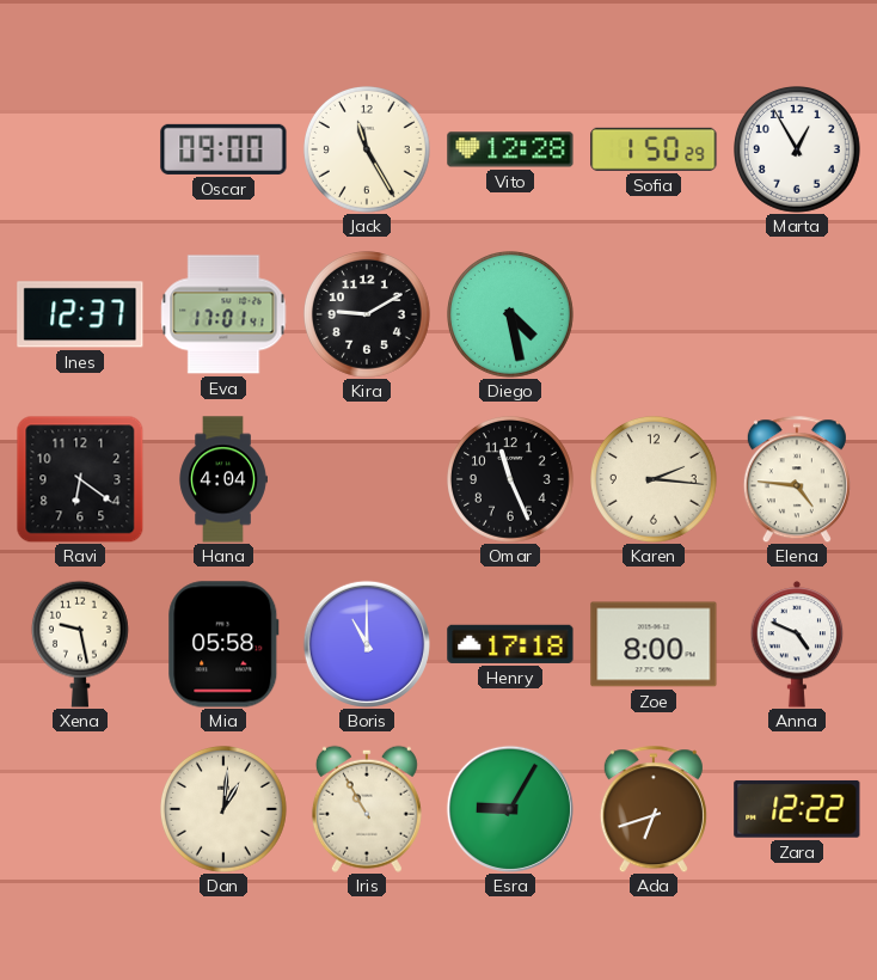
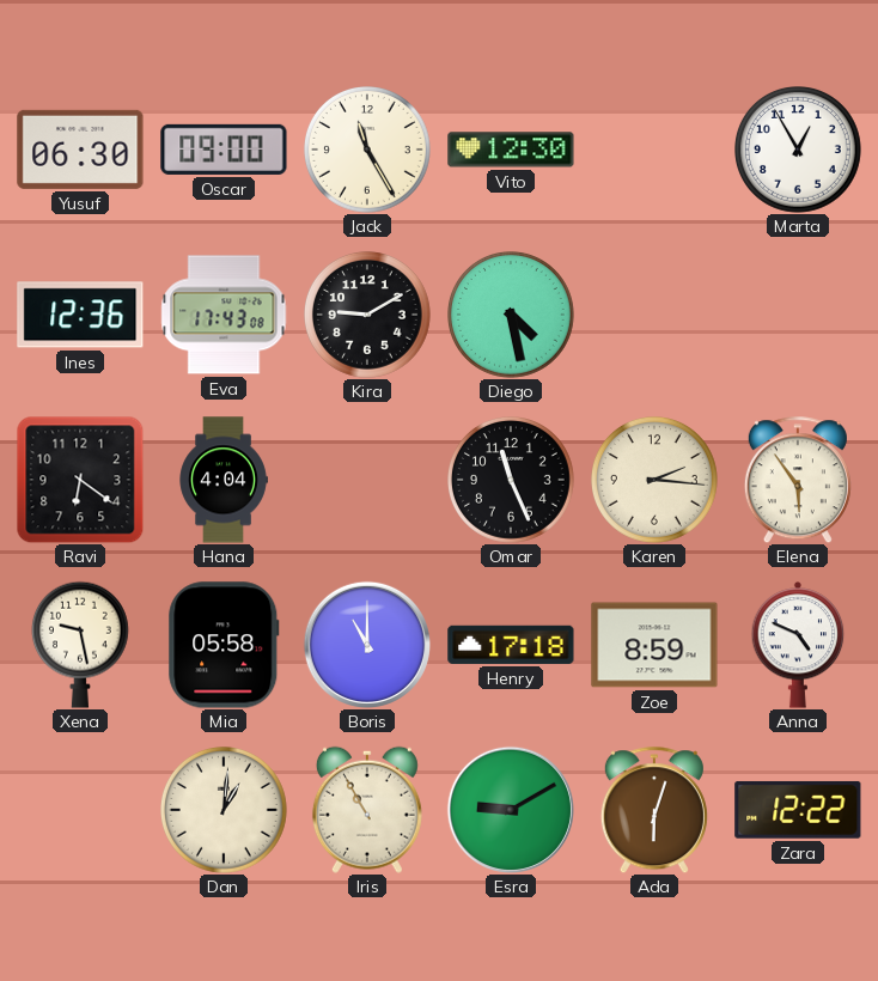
Yusuf: none -> 06:30 (80, 150)
Vito: 12:28 -> 12:30 (511, 150)
Sofia: 1:50 -> none (654, 149)
Ines: 12:37 -> 12:36 (80, 315)
Eva: 17:01 -> 17:43 (224, 315)
Elena: 4:46 -> 5:54 (798, 480)
Zoe: 8:00 -> 8:59 (654, 645)
Esra: 9:05 -> 9:10 (511, 810)
Ada: 6:42 -> 6:03 (654, 810)
